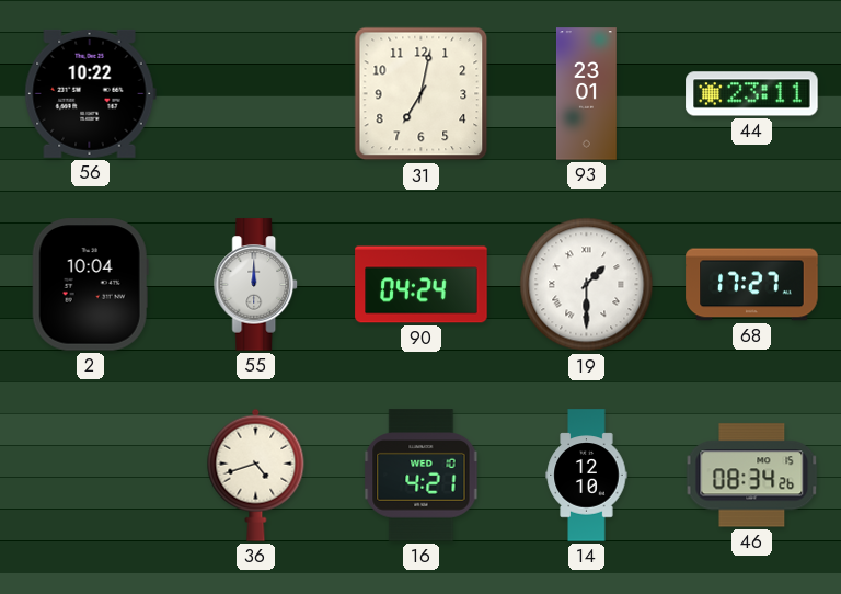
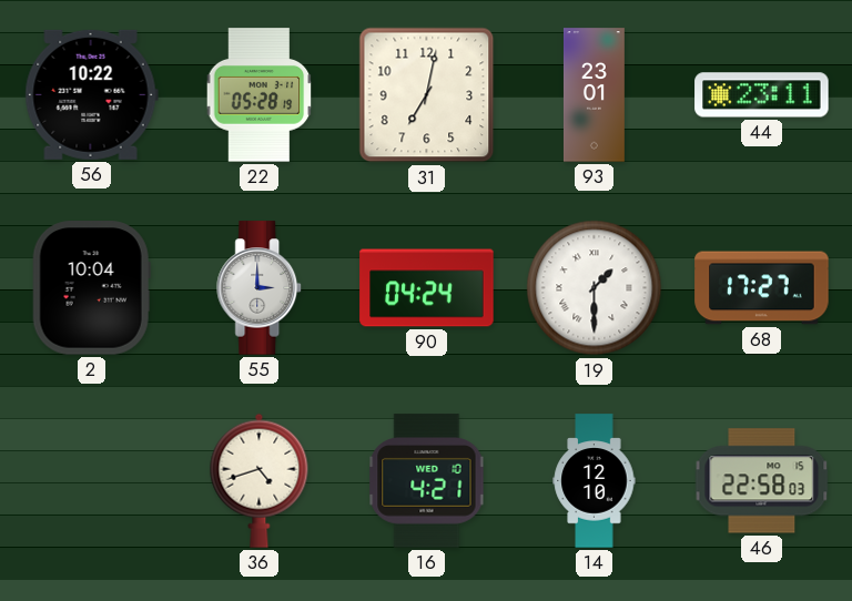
22: none -> 05:28 (260, 95)
55: 12:00 -> 3:00 (260, 288)
46: 08:34 -> 22:58 (762, 481)
